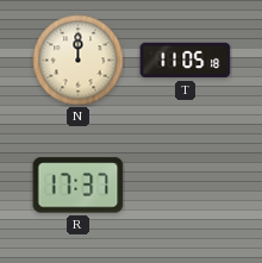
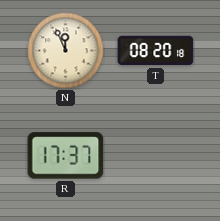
N: 12:00 -> 11:56 (66, 51)
T: 11:05 -> 08:20 (156, 51)
